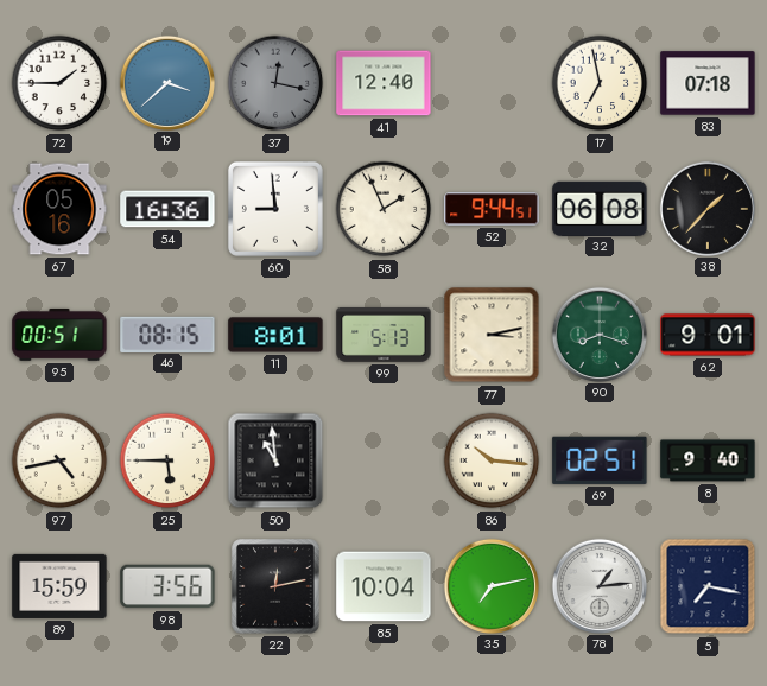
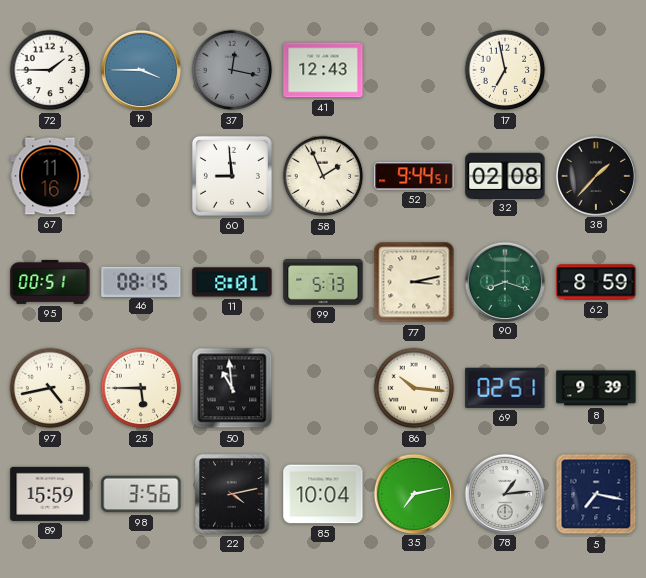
19: 3:38 -> 3:45 (140, 69)
41: 12:40 -> 12:43 (323, 70)
83: 07:18 -> none (708, 83)
67: 05:16 -> 11:16 (50, 176)
54: 16:36 -> none (167, 209)
32: 06:08 -> 02:08 (505, 175)
62: 9:01 -> 8:59 (596, 282)
8: 9:40 -> 9:39 (596, 388)
22: 12:13 -> 4:13 (232, 494)
